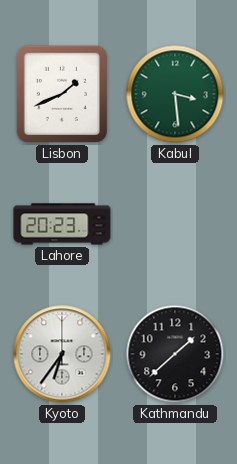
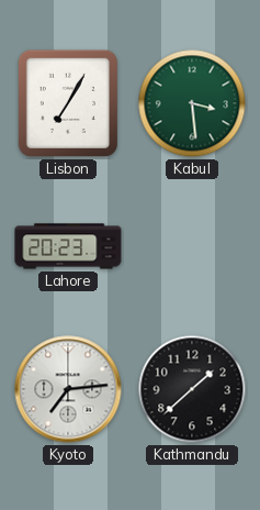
Lisbon: 1:41 -> 7:05 (68, 103)
Kyoto: 6:36 -> 7:14 (68, 389)
